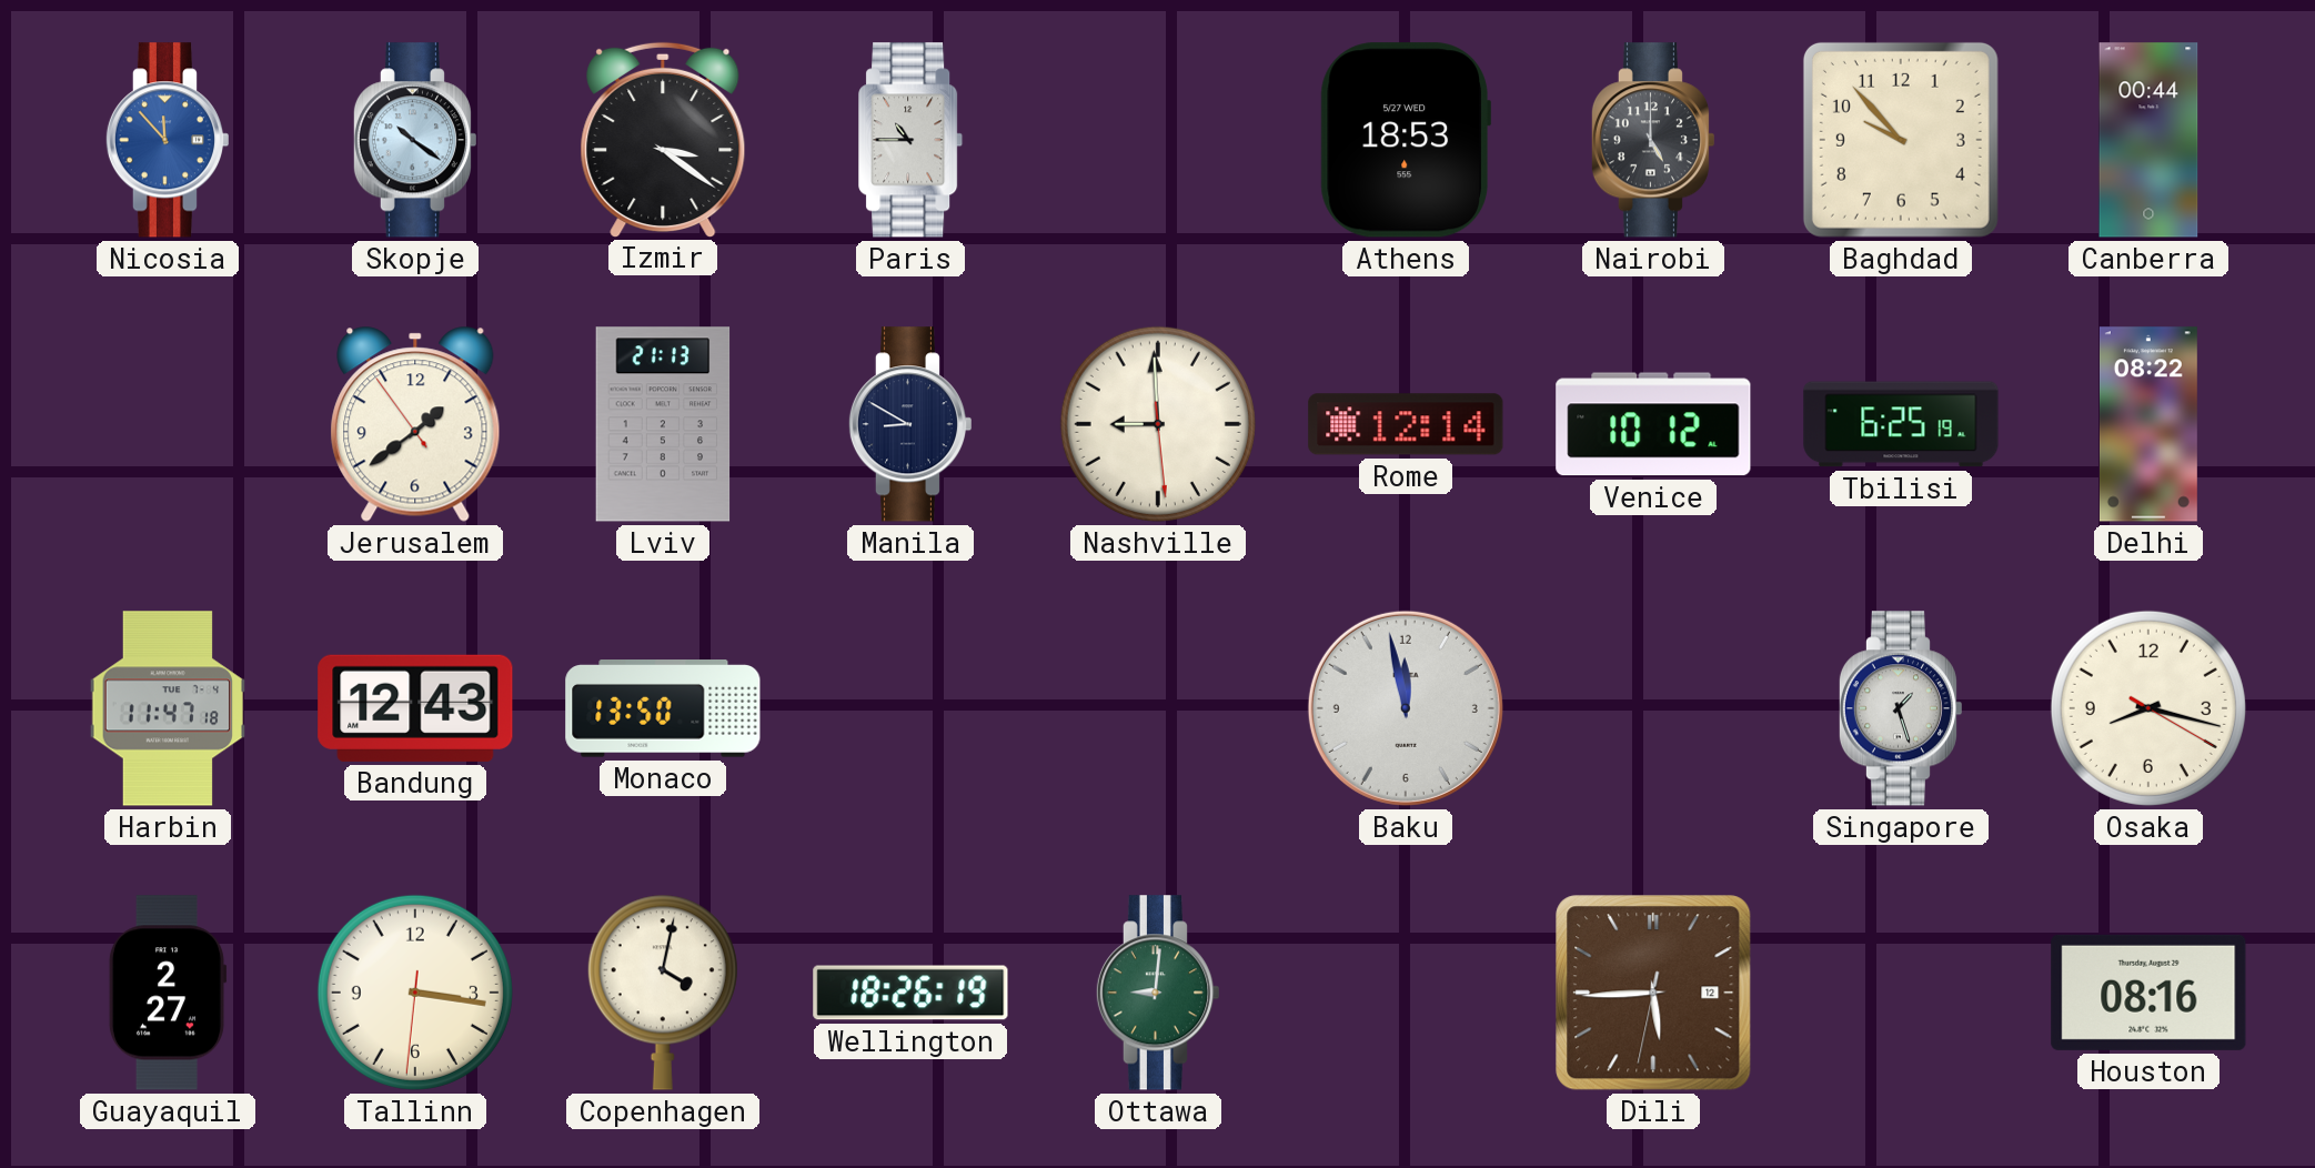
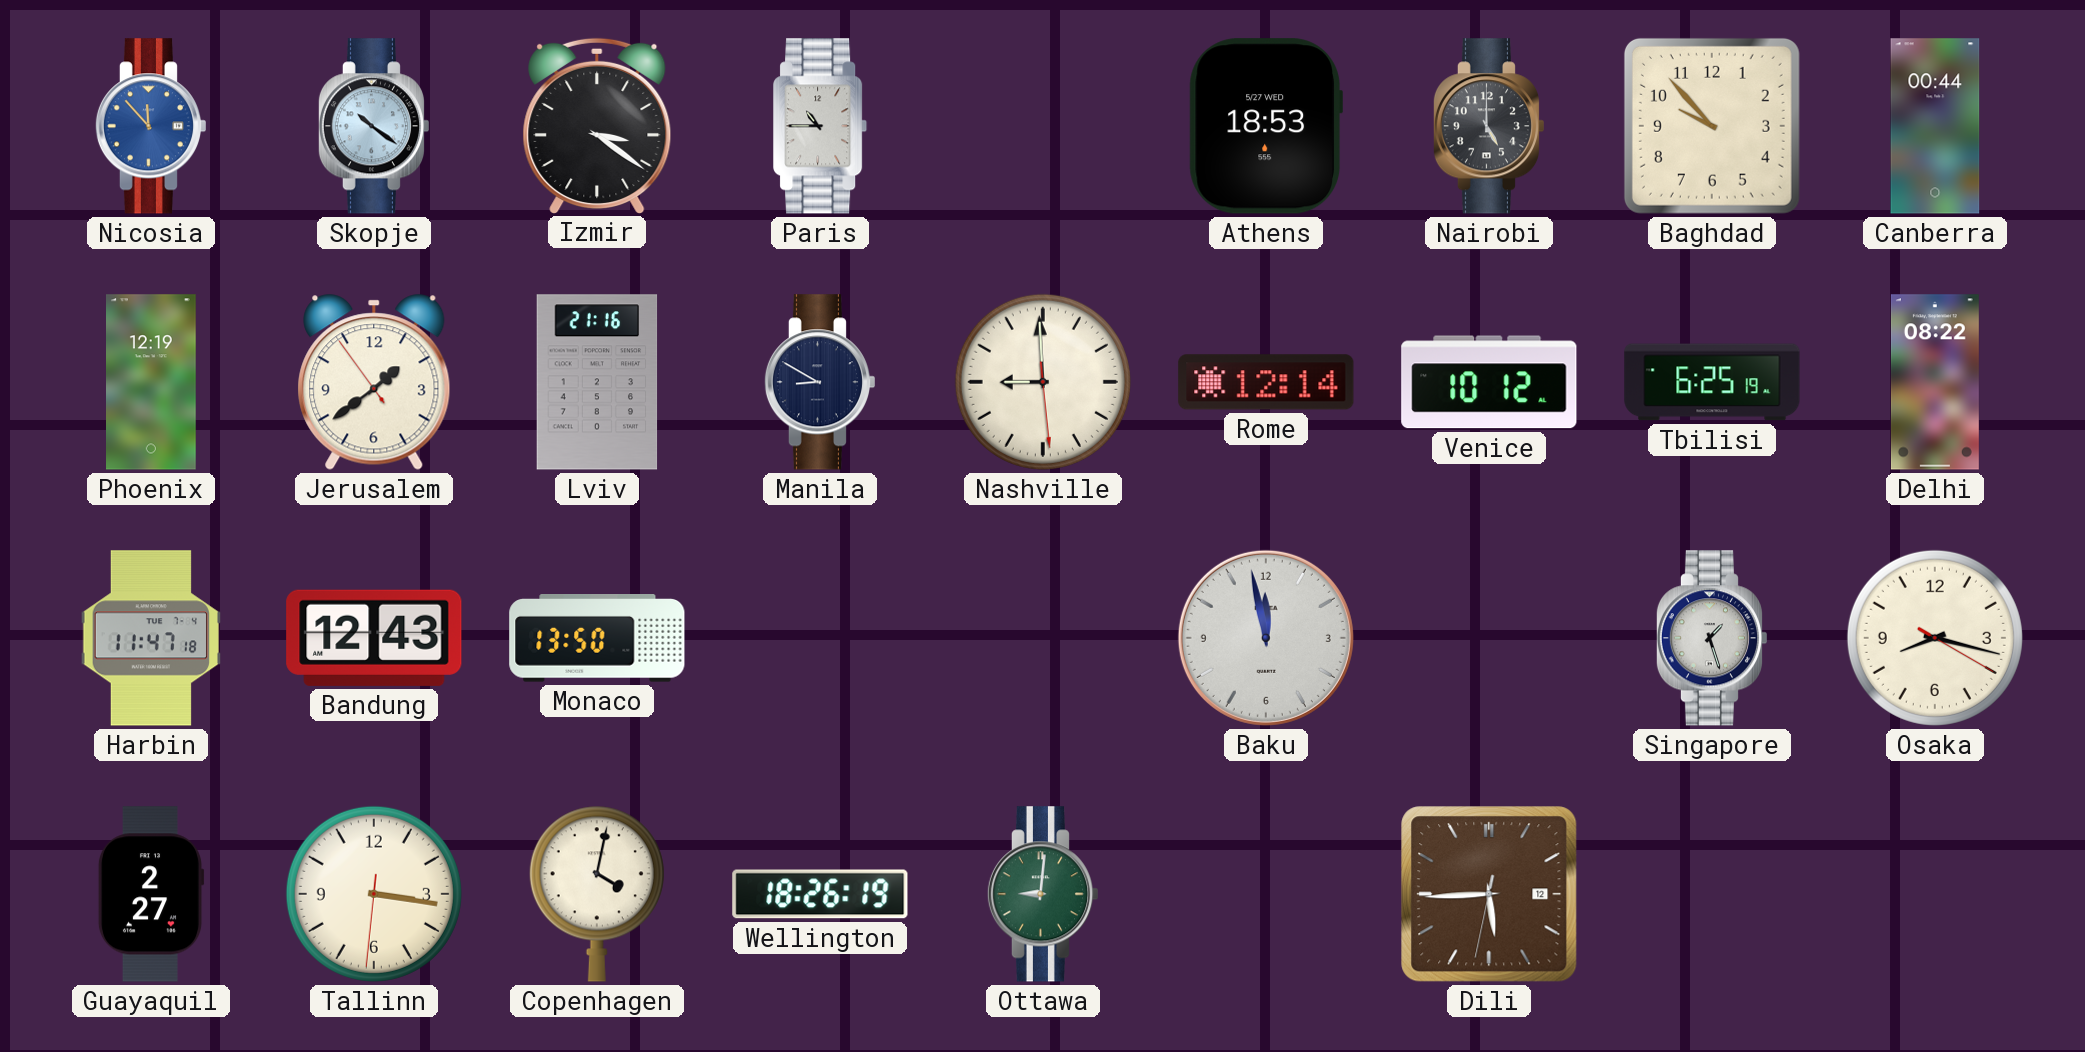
Phoenix: none -> 12:19 (152, 382)
Lviv: 21:13 -> 21:16 (597, 382)
Houston: 08:16 -> none (2148, 993)
